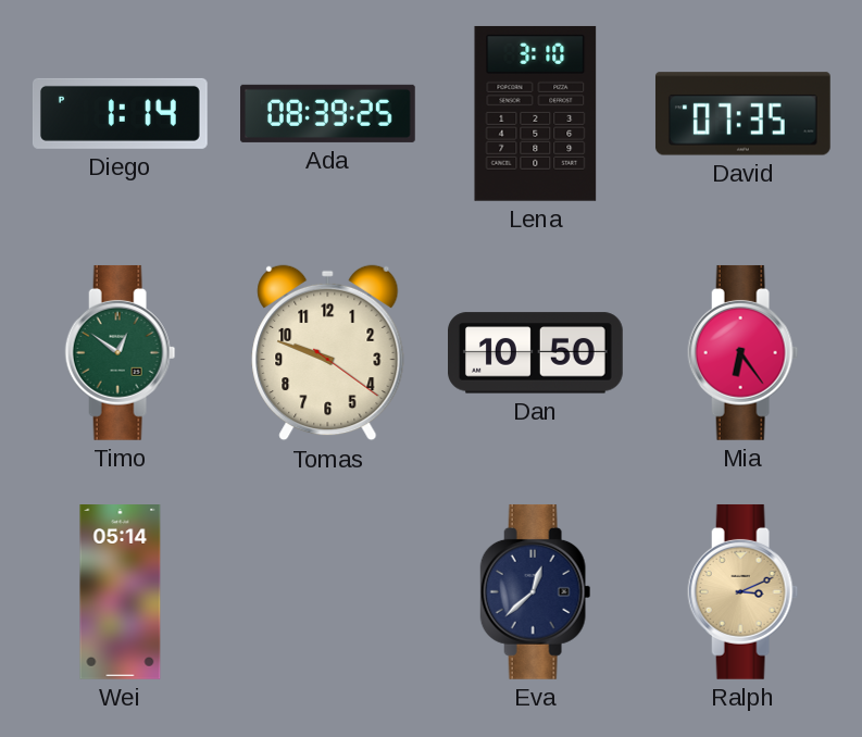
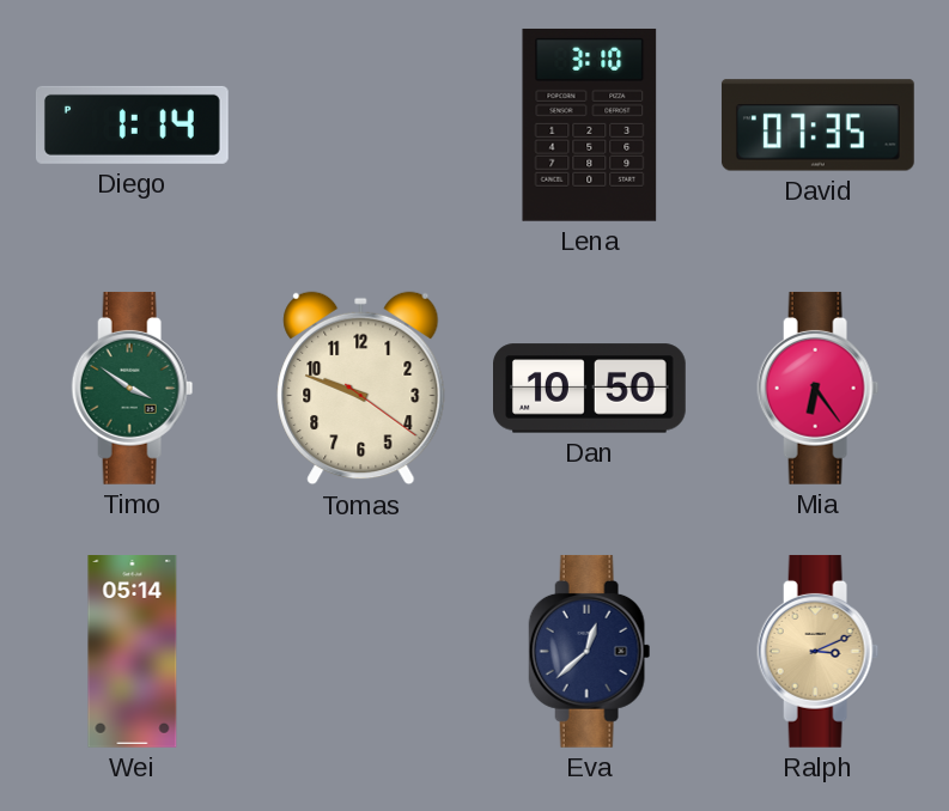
Ada: 08:39 -> none (328, 113)
Timo: 12:51 -> 3:51 (133, 388)
